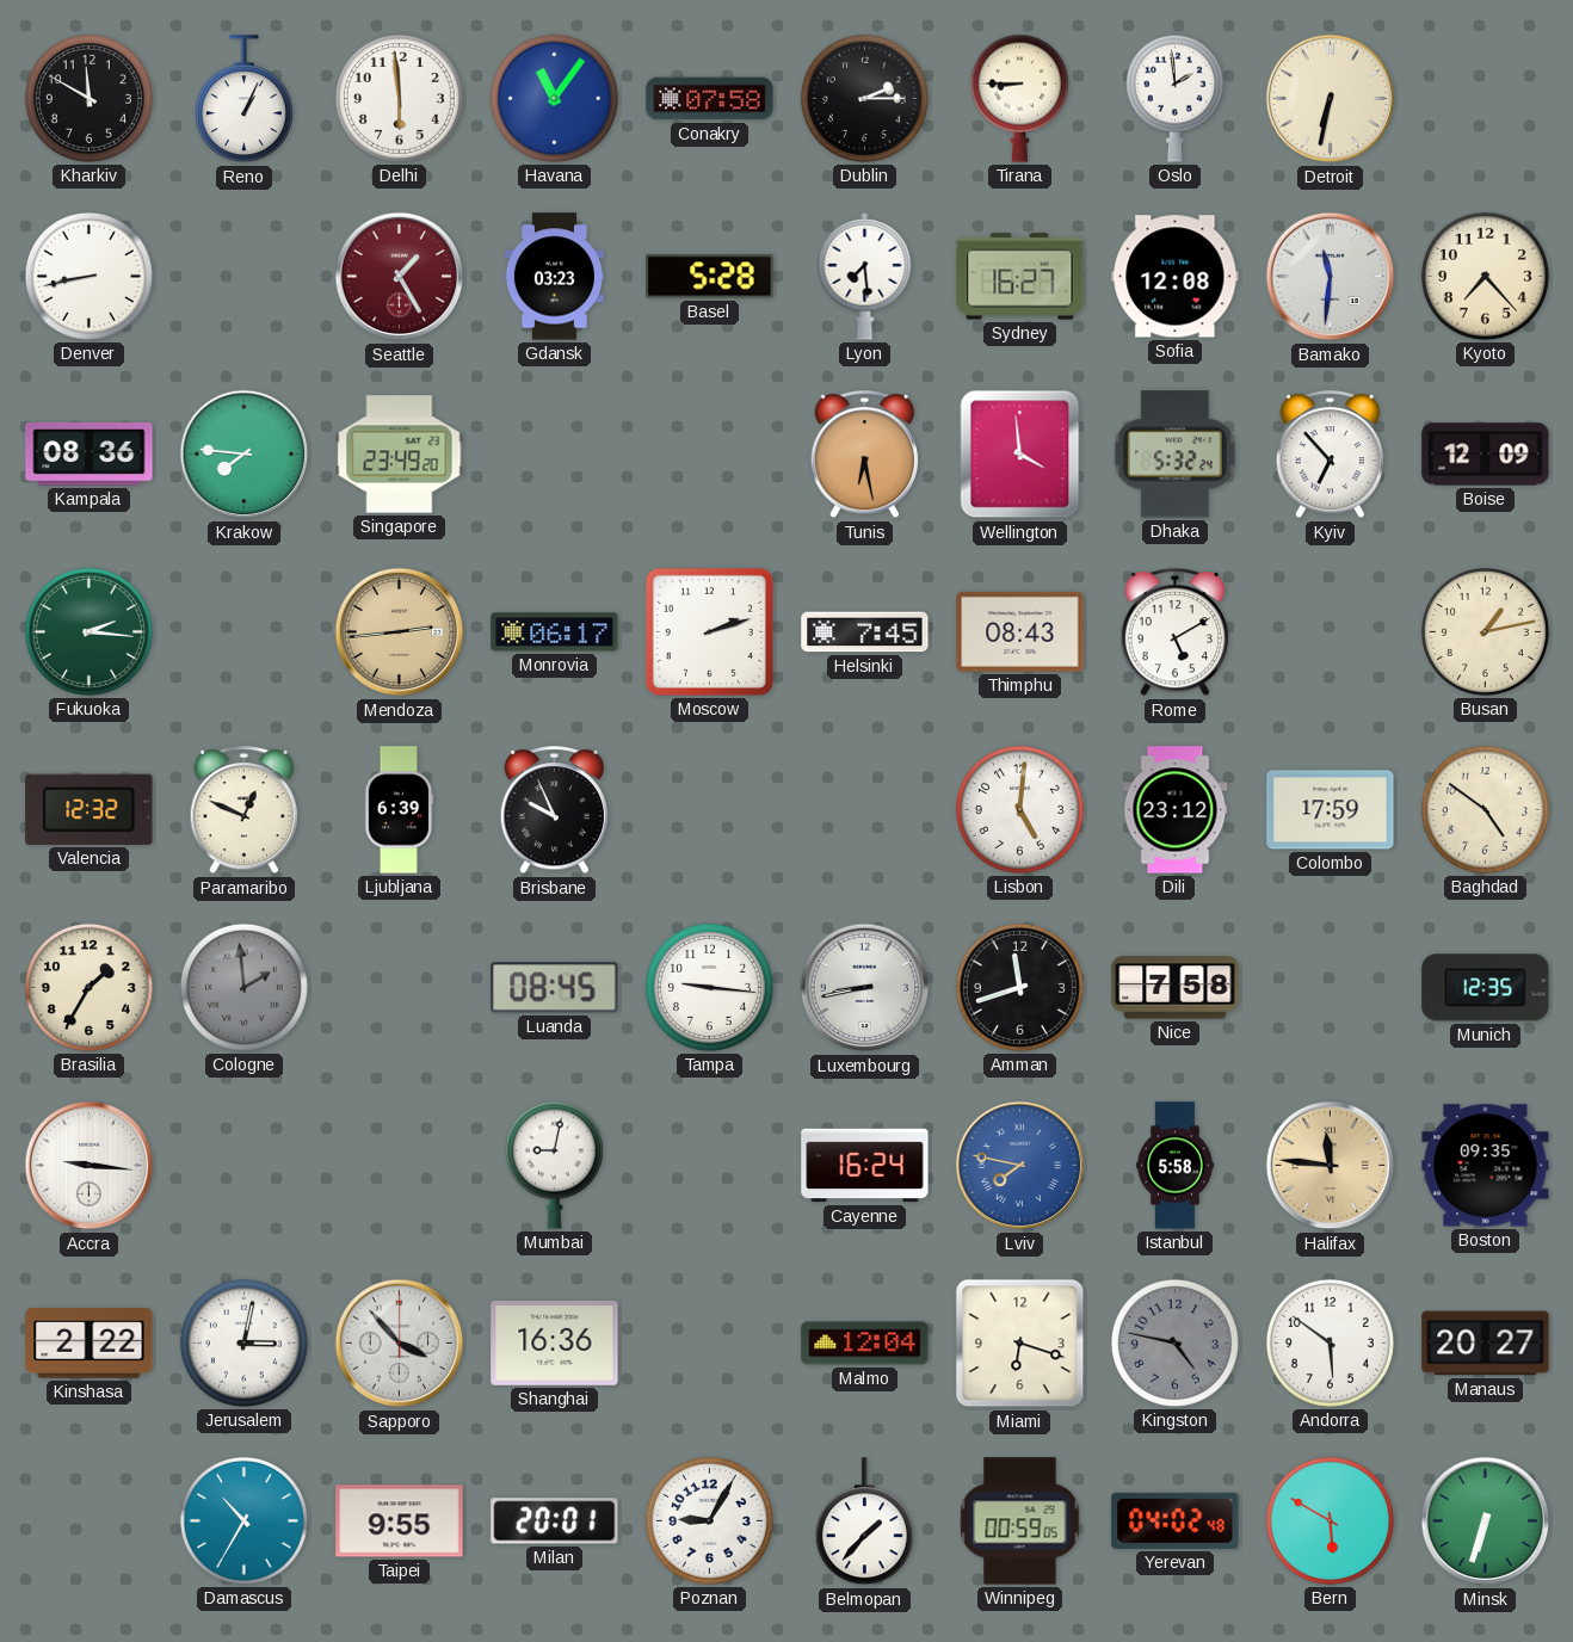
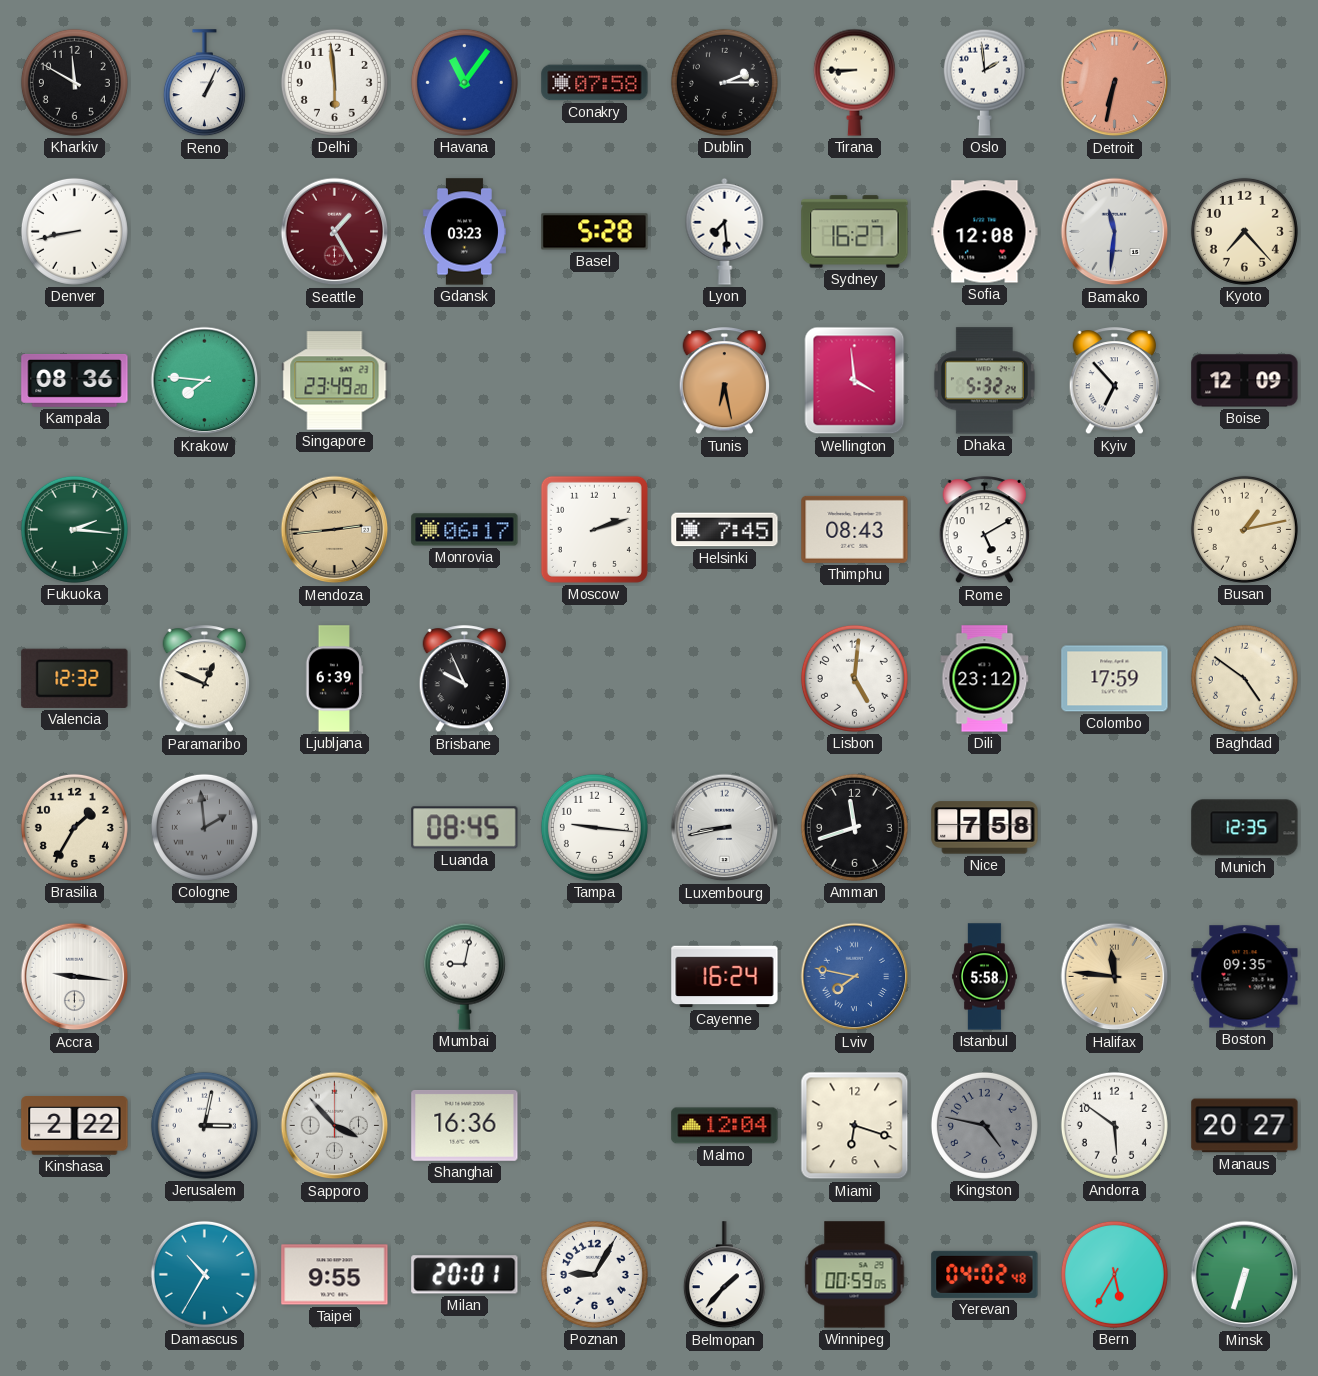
Detroit dial: cream -> salmon (1115, 83)
Bern: 5:50 -> 5:35 (1114, 1274)
